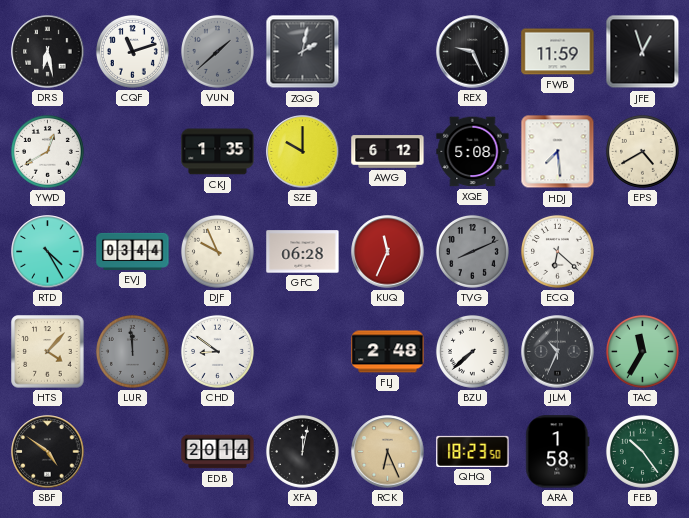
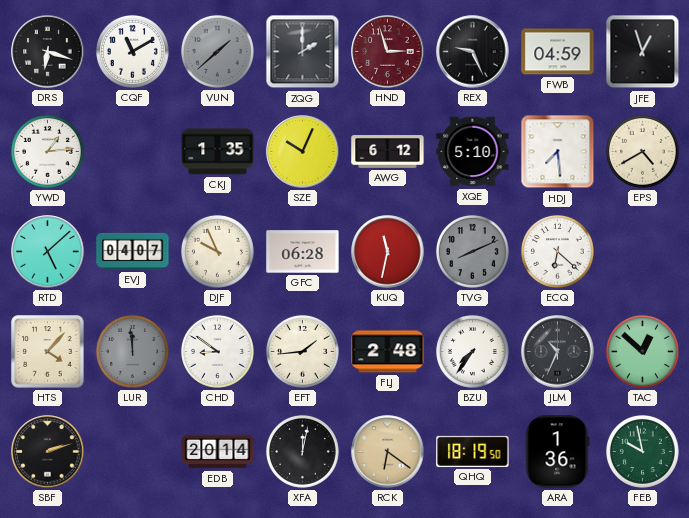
DRS: 6:28 -> 6:18 (48, 52)
CQF: 11:12 -> 11:10 (132, 51)
ZQG: 2:02 -> 2:00 (303, 52)
HND: none -> 2:57 (388, 52)
FWB: 11:59 -> 04:59 (558, 52)
YWD: 12:40 -> 1:14 (47, 151)
SZE: 10:00 -> 10:04 (303, 152)
XQE: 5:08 -> 5:10 (473, 152)
RTD: 4:25 -> 5:08 (48, 252)
EVJ: 03:44 -> 04:07 (133, 251)
KUQ: 11:34 -> 11:32 (388, 252)
EFT: none -> 1:44 (302, 351)
BZU: 7:38 -> 7:36 (472, 351)
TAC: 11:35 -> 12:52 (642, 351)
SBF: 4:51 -> 2:12 (48, 452)
RCK: 6:26 -> 6:21 (388, 452)
QHQ: 18:23 -> 18:19 (473, 451)
ARA: 1:58 -> 1:36 (558, 452)
FEB: 10:24 -> 9:58 (642, 451)
